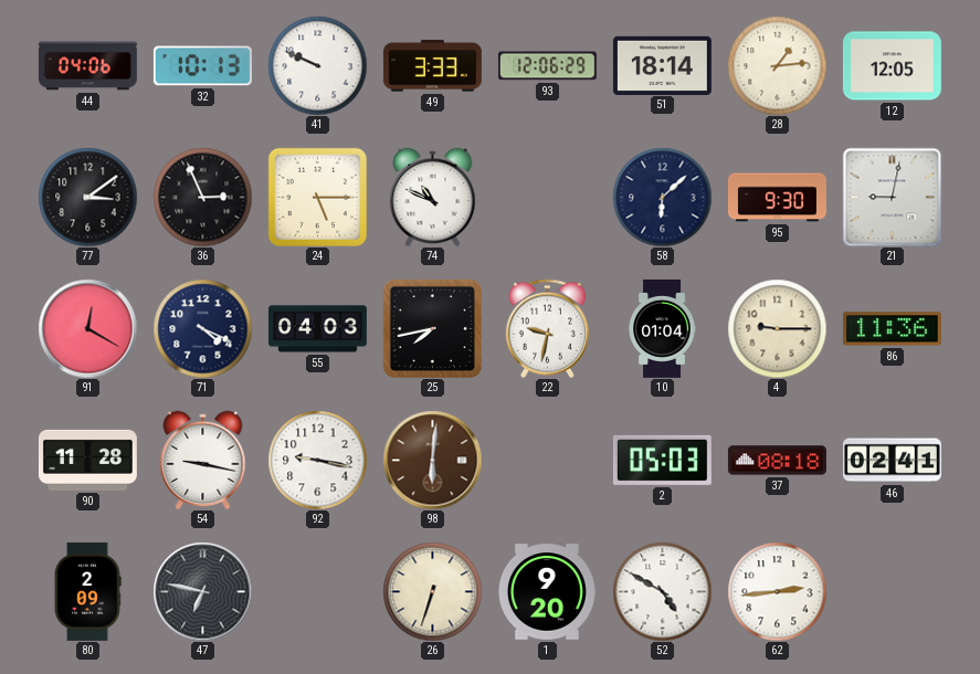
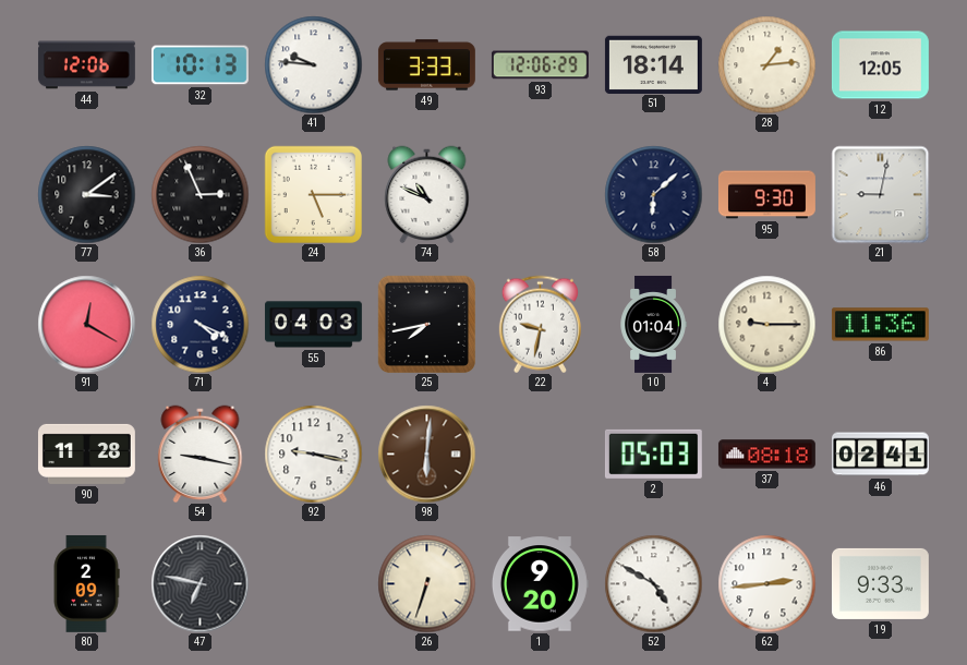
44: 04:06 -> 12:06 (86, 65)
41: 9:49 -> 9:46 (313, 64)
19: none -> 9:33 (880, 583)
